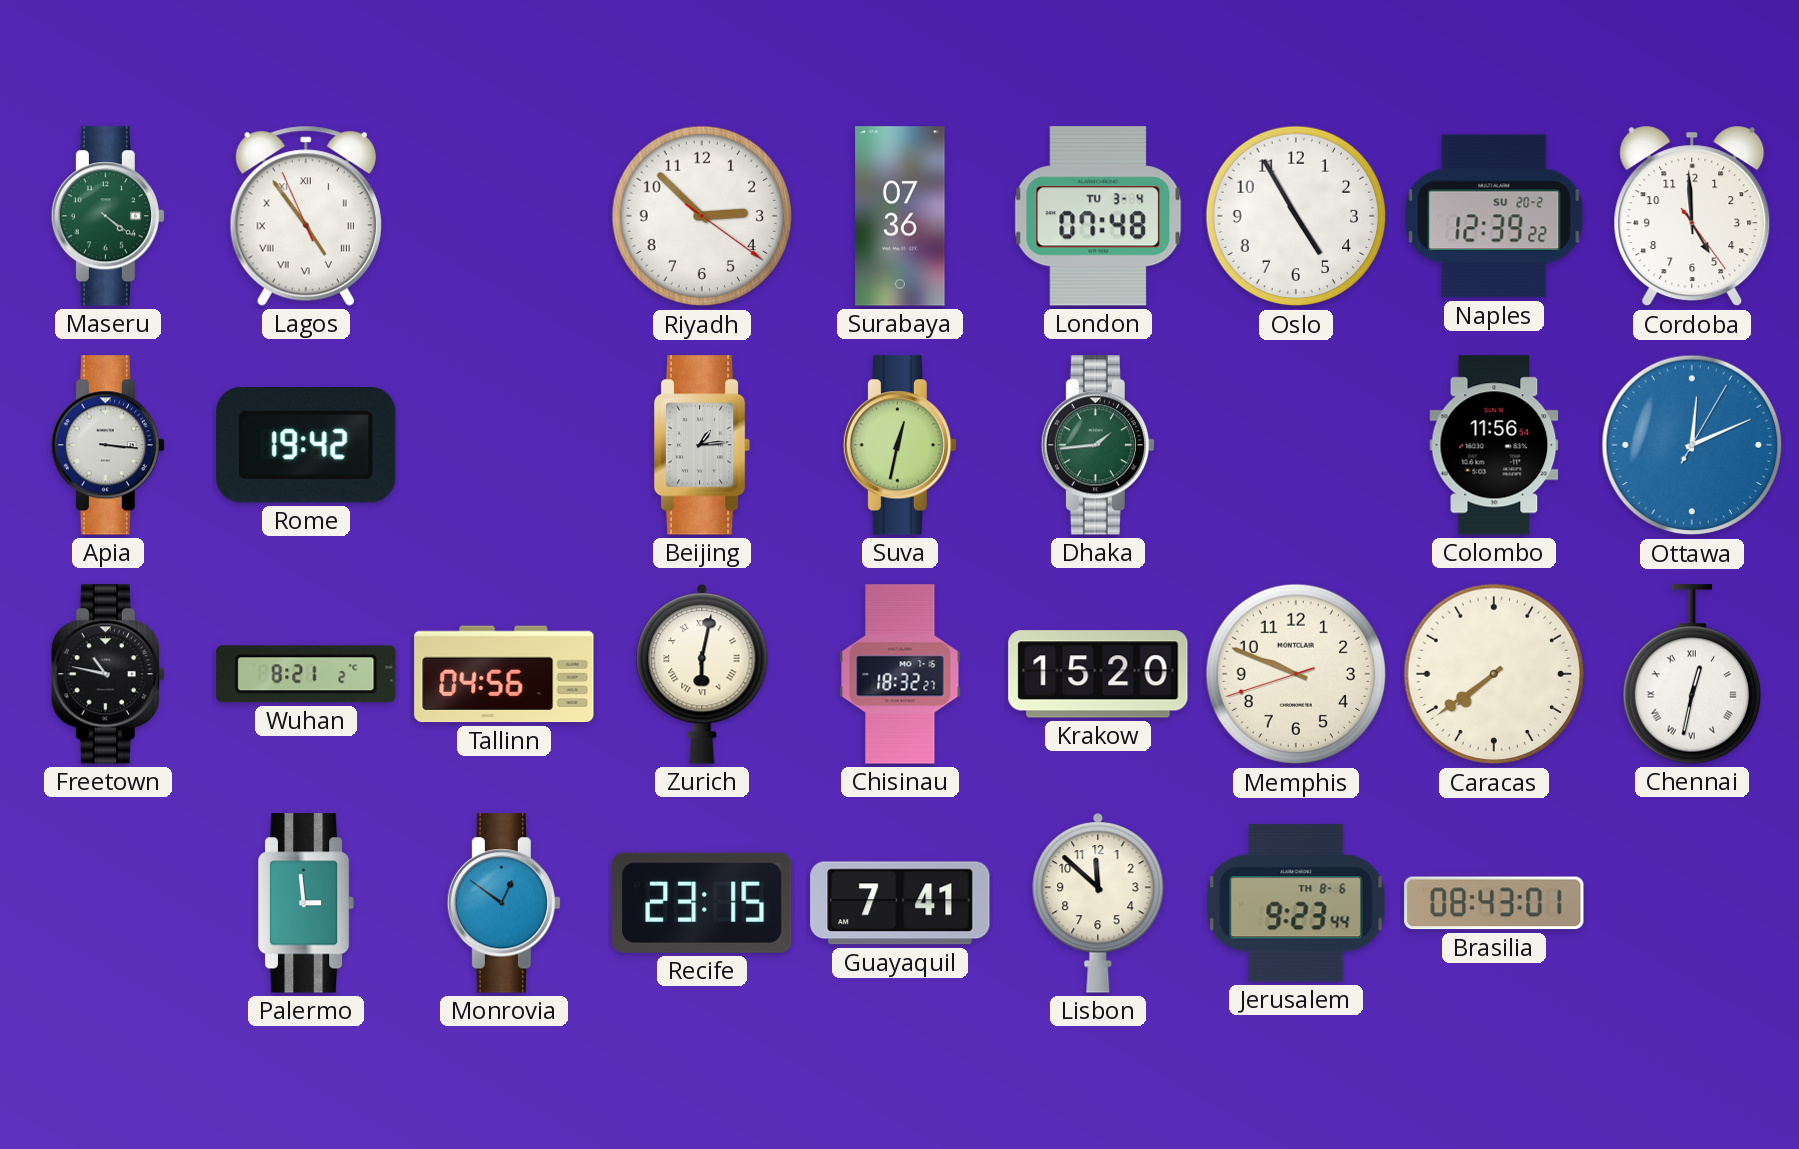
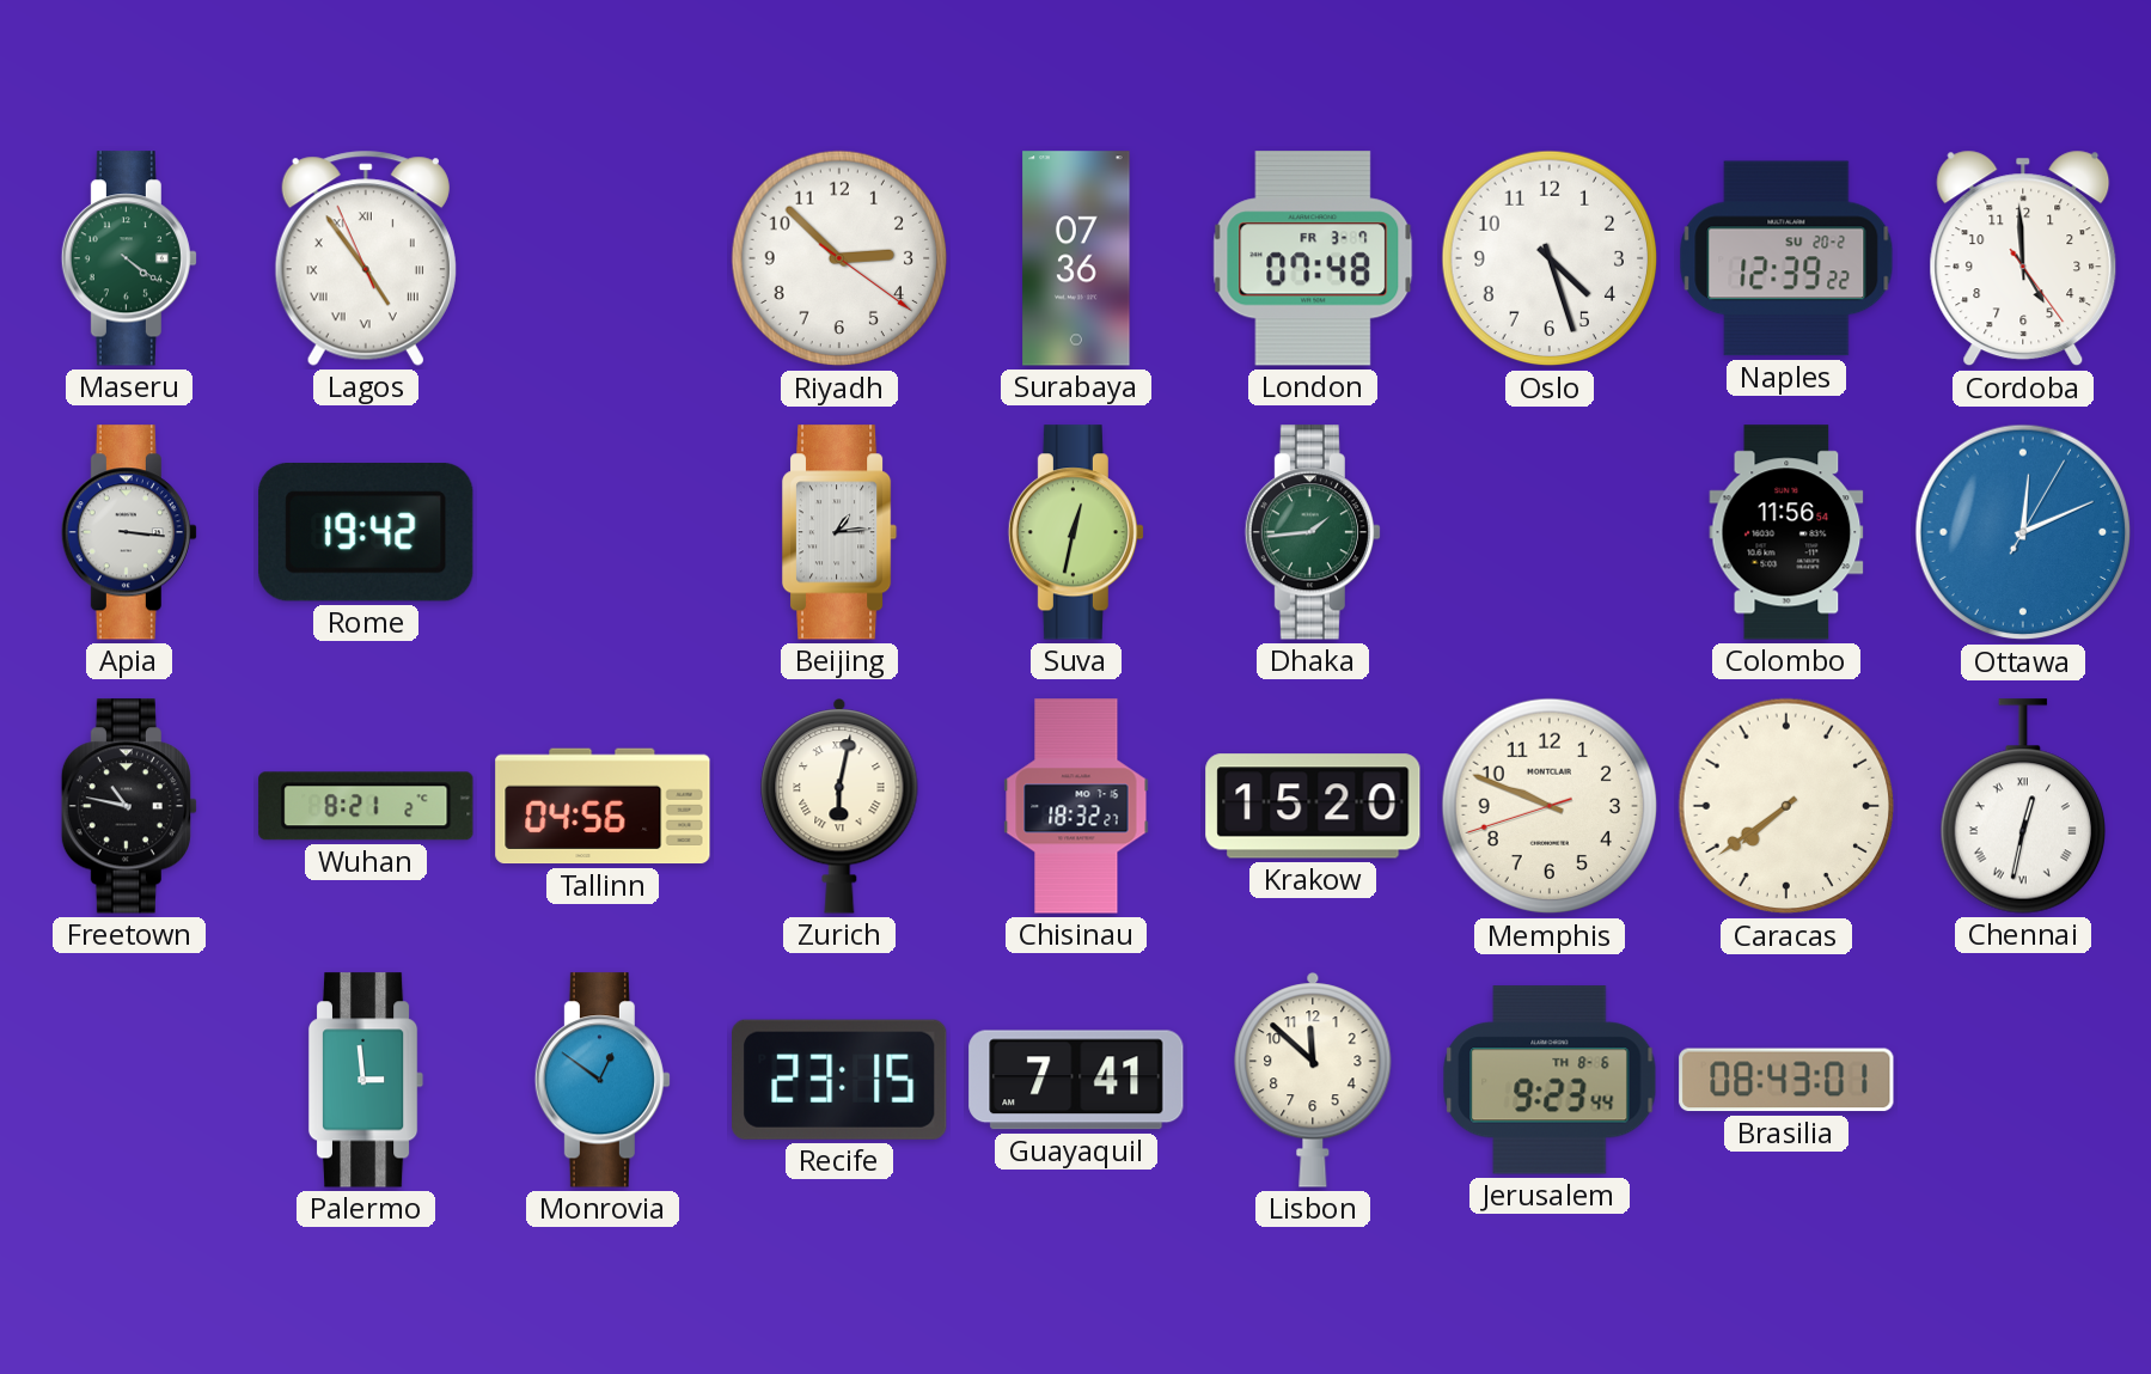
London date: TU 3-4 -> FR 3-7 (1313, 258)
Oslo: 4:55 -> 4:27 (1550, 258)
